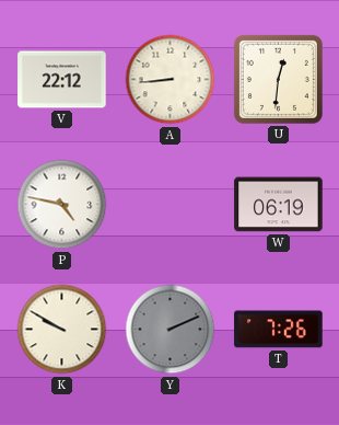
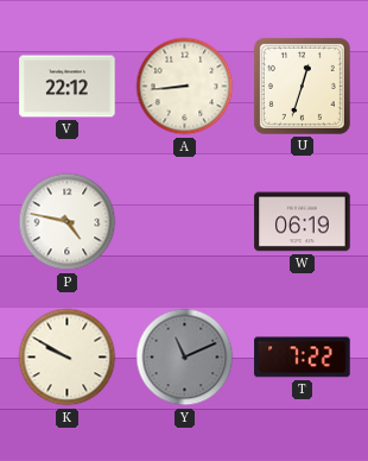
U: 12:31 -> 12:33 (302, 86)
Y: 2:11 -> 11:11 (185, 358)
T: 7:26 -> 7:22 (303, 358)
